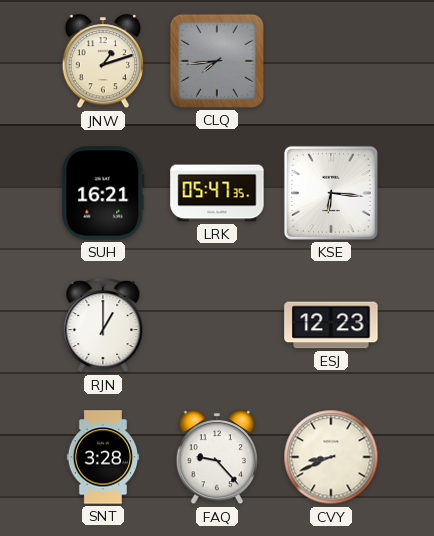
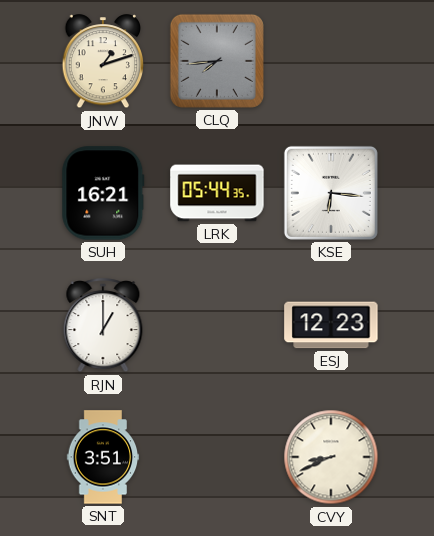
LRK: 05:47 -> 05:44 (217, 193)
SNT: 3:28 -> 3:51 (103, 457)
FAQ: 9:23 -> none (217, 458)
